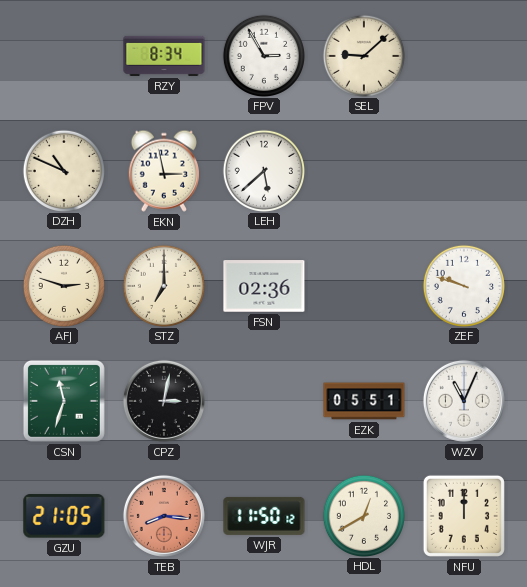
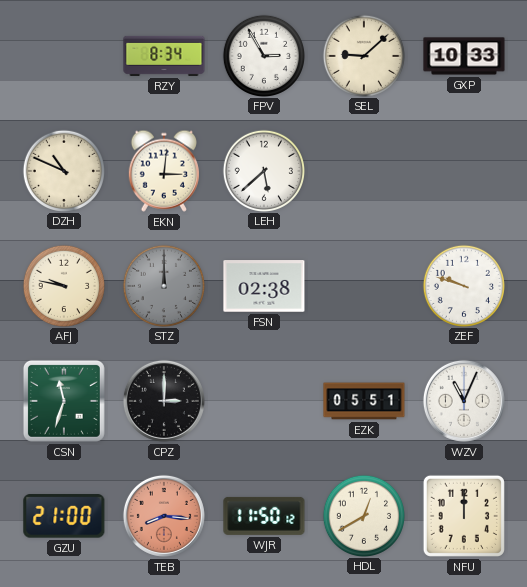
GXP: none -> 10:33 (464, 56)
EKN: 2:58 -> 3:01 (164, 171)
AFJ: 2:48 -> 9:47 (63, 285)
STZ: 7:00 -> 12:00 (163, 285)
STZ dial: cream -> grey (163, 285)
FSN: 02:36 -> 02:38 (264, 286)
CPZ: 3:02 -> 3:00 (164, 401)
GZU: 21:05 -> 21:00 (64, 516)
